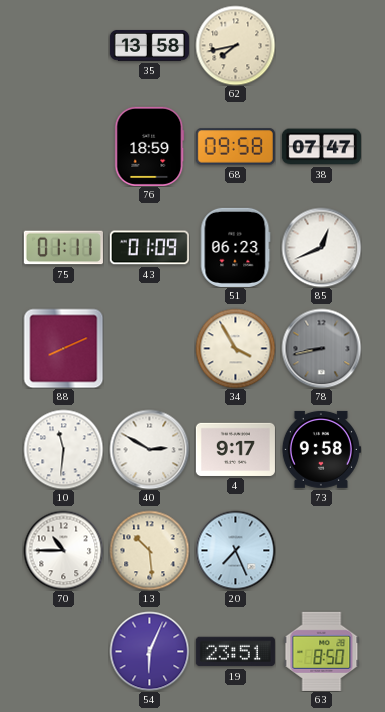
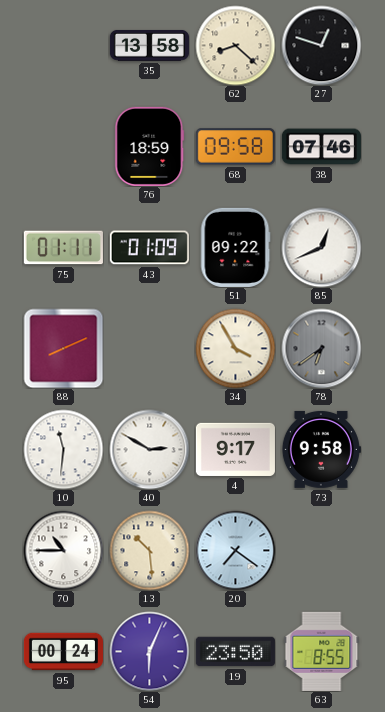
62: 7:43 -> 8:22 (235, 45)
27: none -> 12:48 (321, 45)
38: 07:47 -> 07:46 (321, 147)
51: 06:23 -> 09:22 (235, 247)
78: 8:43 -> 6:39 (321, 348)
20: 7:26 -> 7:21 (235, 550)
95: none -> 00:24 (63, 652)
19: 23:51 -> 23:50 (235, 652)
63: 8:50 -> 8:55 (322, 651)
